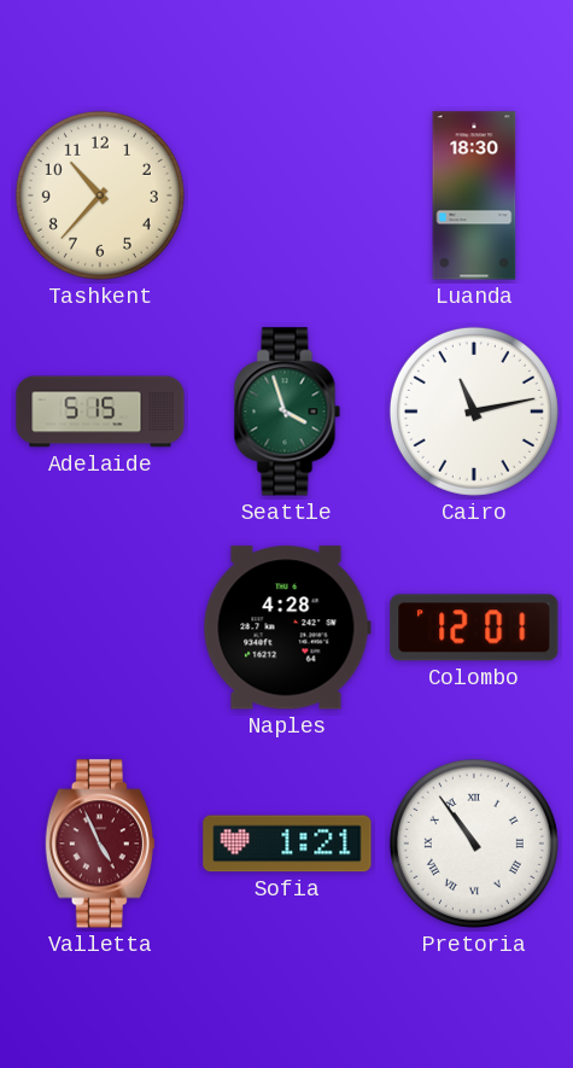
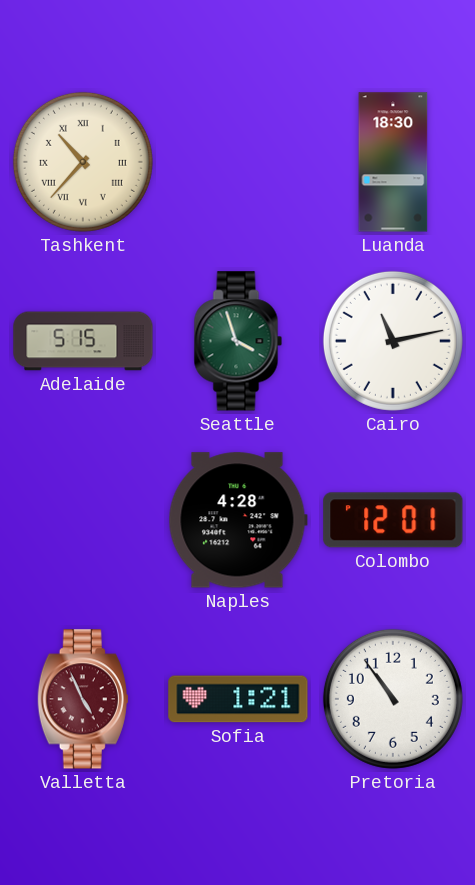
Tashkent numerals: Arabic -> Roman (83, 162)
Pretoria numerals: Roman -> Arabic (393, 699)
